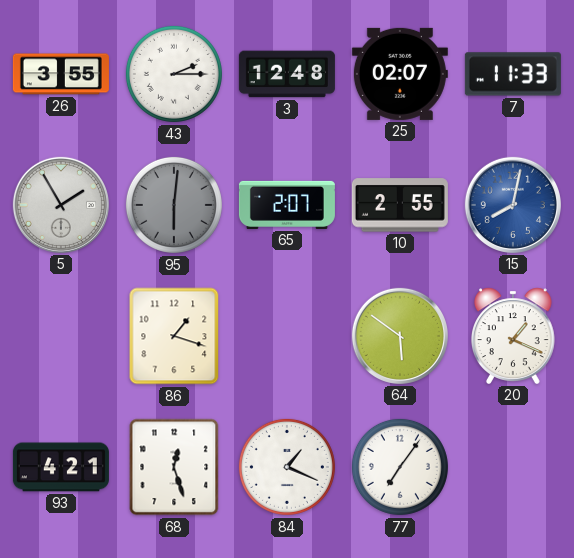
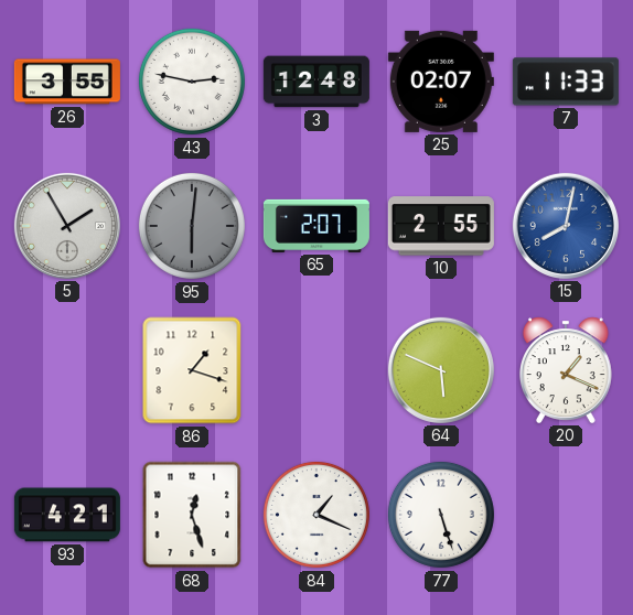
43: 2:15 -> 2:47 (192, 82)
64: 5:51 -> 5:49 (441, 370)
77: 7:06 -> 5:27 (441, 515)
